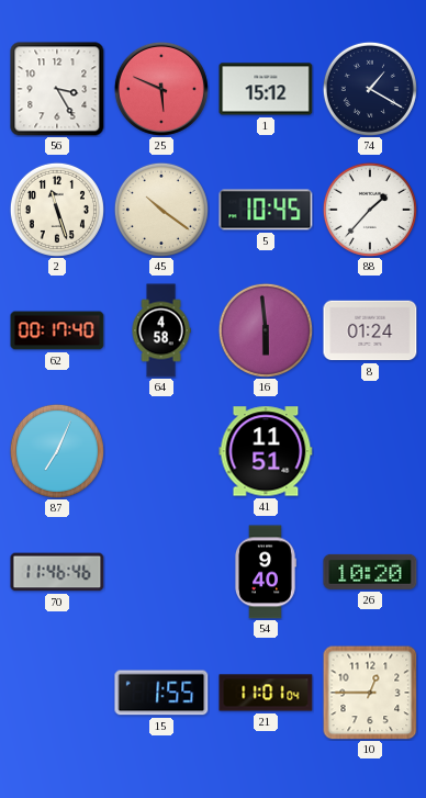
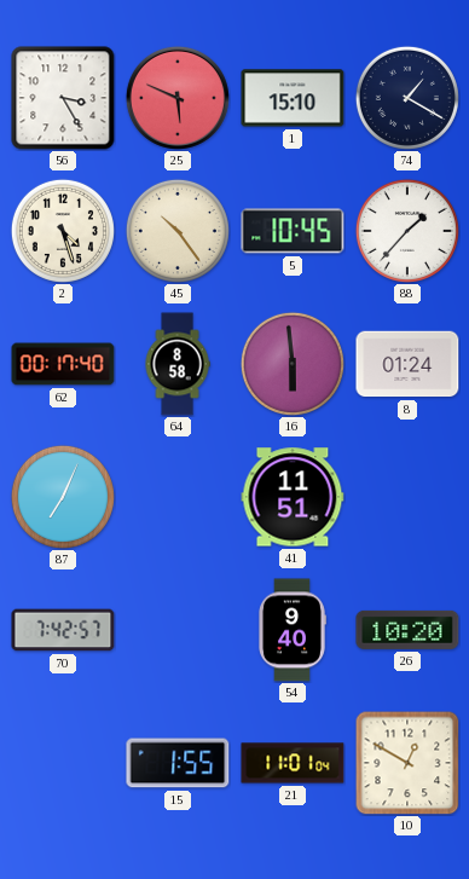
1: 15:12 -> 15:10 (293, 98)
2: 11:27 -> 4:27 (63, 231)
45: 10:21 -> 10:24 (178, 231)
64: 4:58 -> 8:58 (178, 364)
70: 11:46 -> 7:42 (63, 630)
10: 12:45 -> 12:50 (407, 763)
